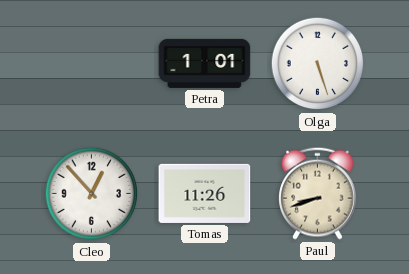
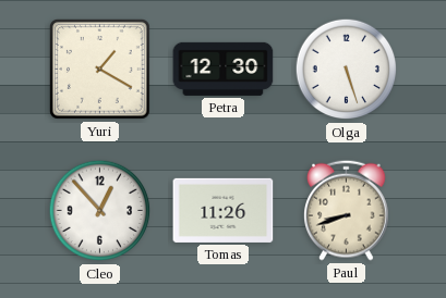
Yuri: none -> 1:20 (100, 70)
Petra: 1:01 -> 12:30 (224, 69)
